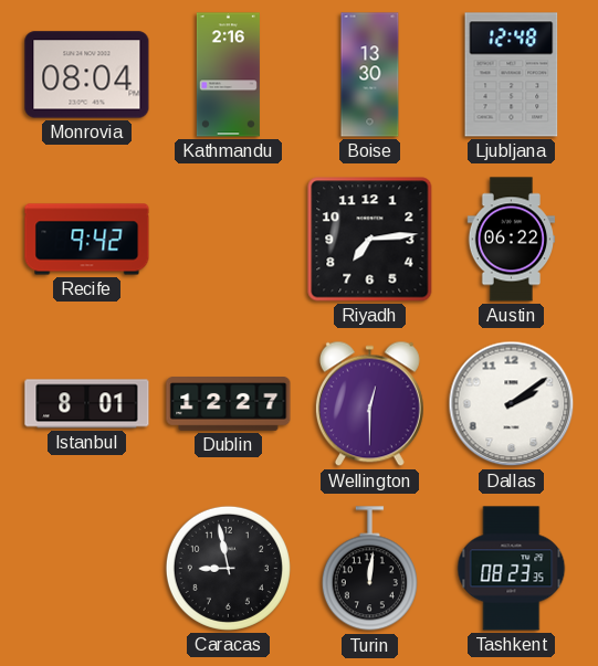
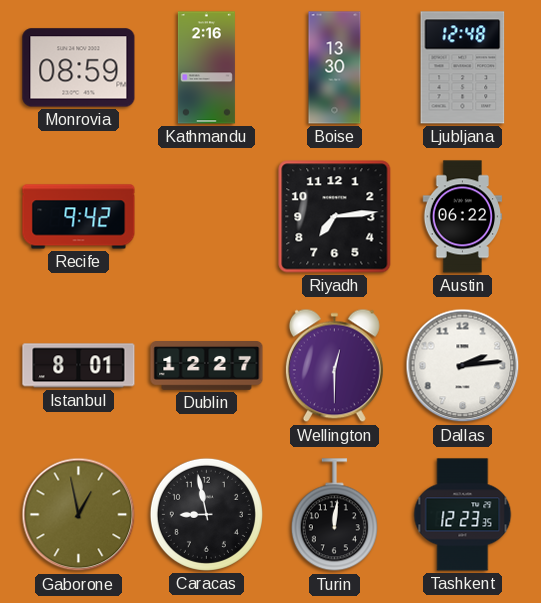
Monrovia: 08:04 -> 08:59 (79, 68)
Dallas: 2:09 -> 2:14 (463, 366)
Gaborone: none -> 12:58 (79, 515)
Tashkent: 08:23 -> 12:23 (463, 515)
